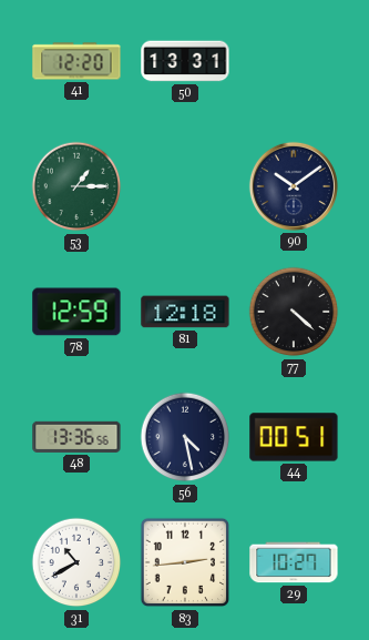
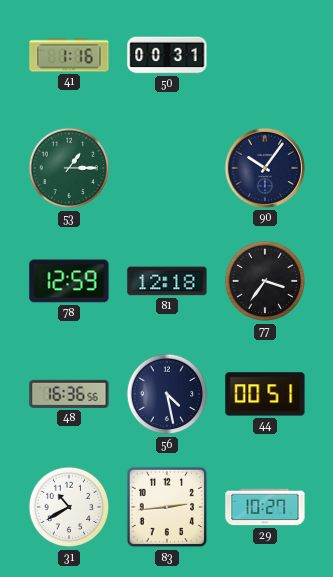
41: 12:20 -> 1:16 (69, 55)
50: 13:31 -> 00:31 (167, 55)
90: 10:09 -> 10:06 (265, 168)
77: 4:22 -> 3:36 (265, 281)
48: 13:36 -> 16:36 (69, 394)
